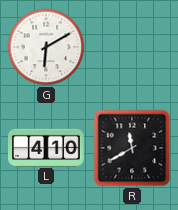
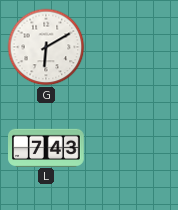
L: 4:10 -> 7:43 (47, 147)
R: 11:40 -> none (132, 148)
